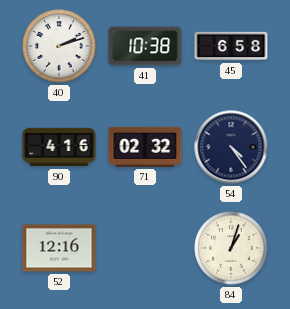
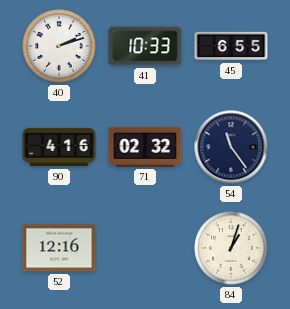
41: 10:38 -> 10:33 (145, 46)
45: 6:58 -> 6:55 (231, 46)
54: 4:24 -> 11:24 (231, 147)
